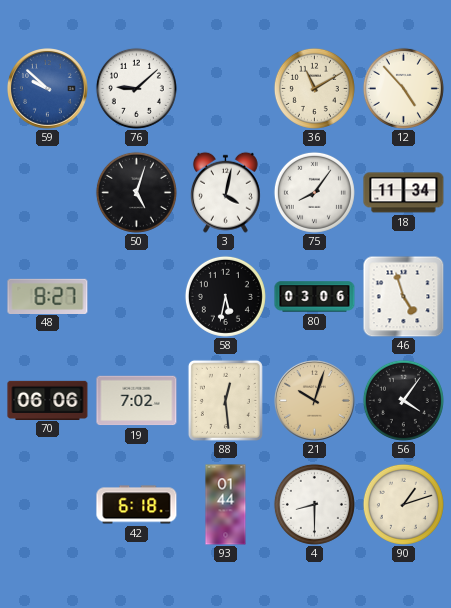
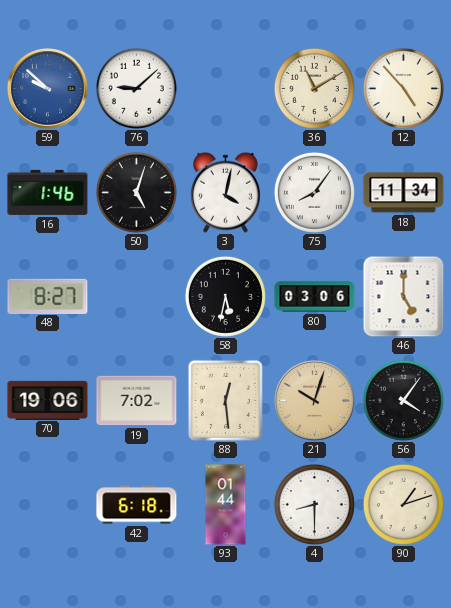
16: none -> 1:46 (48, 192)
46: 4:57 -> 5:00 (403, 296)
70: 06:06 -> 19:06 (48, 400)
